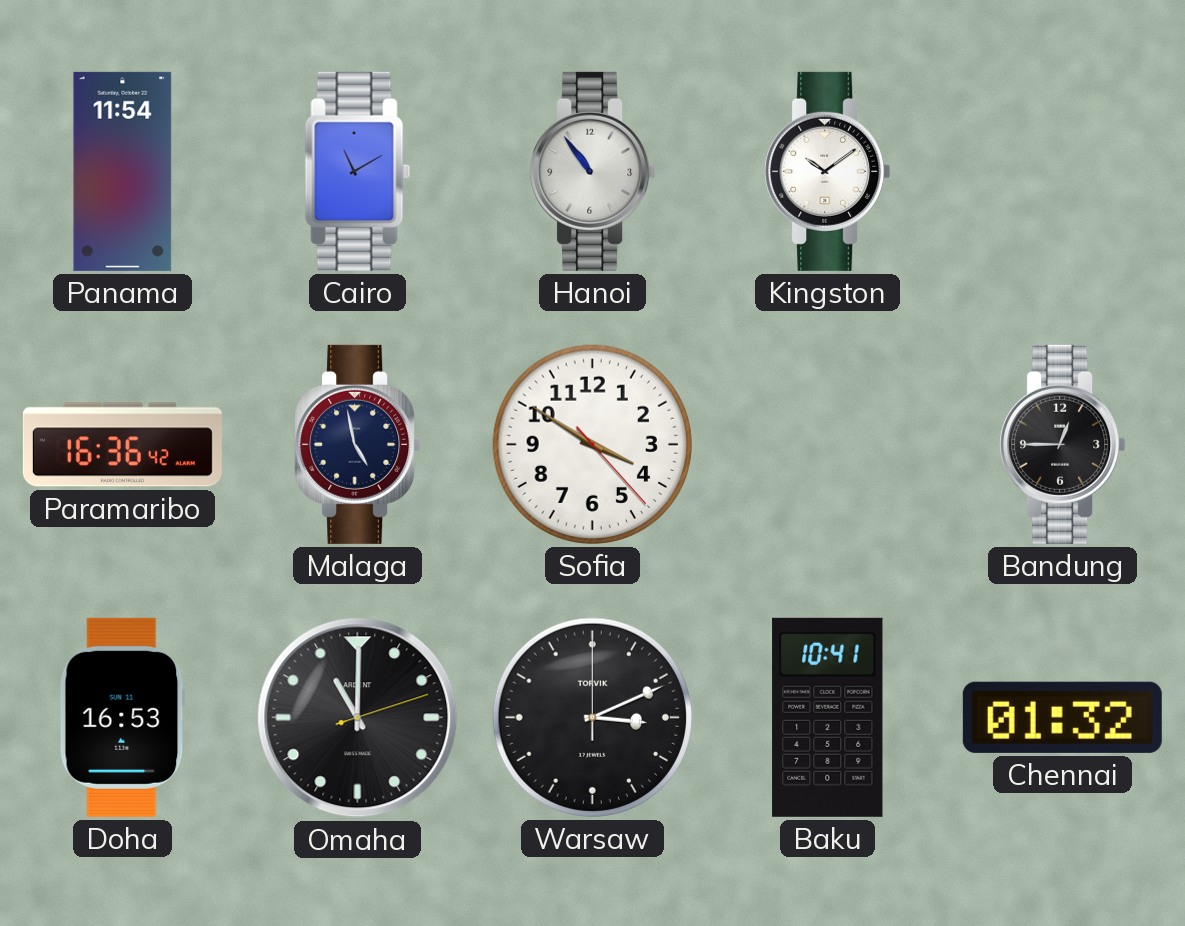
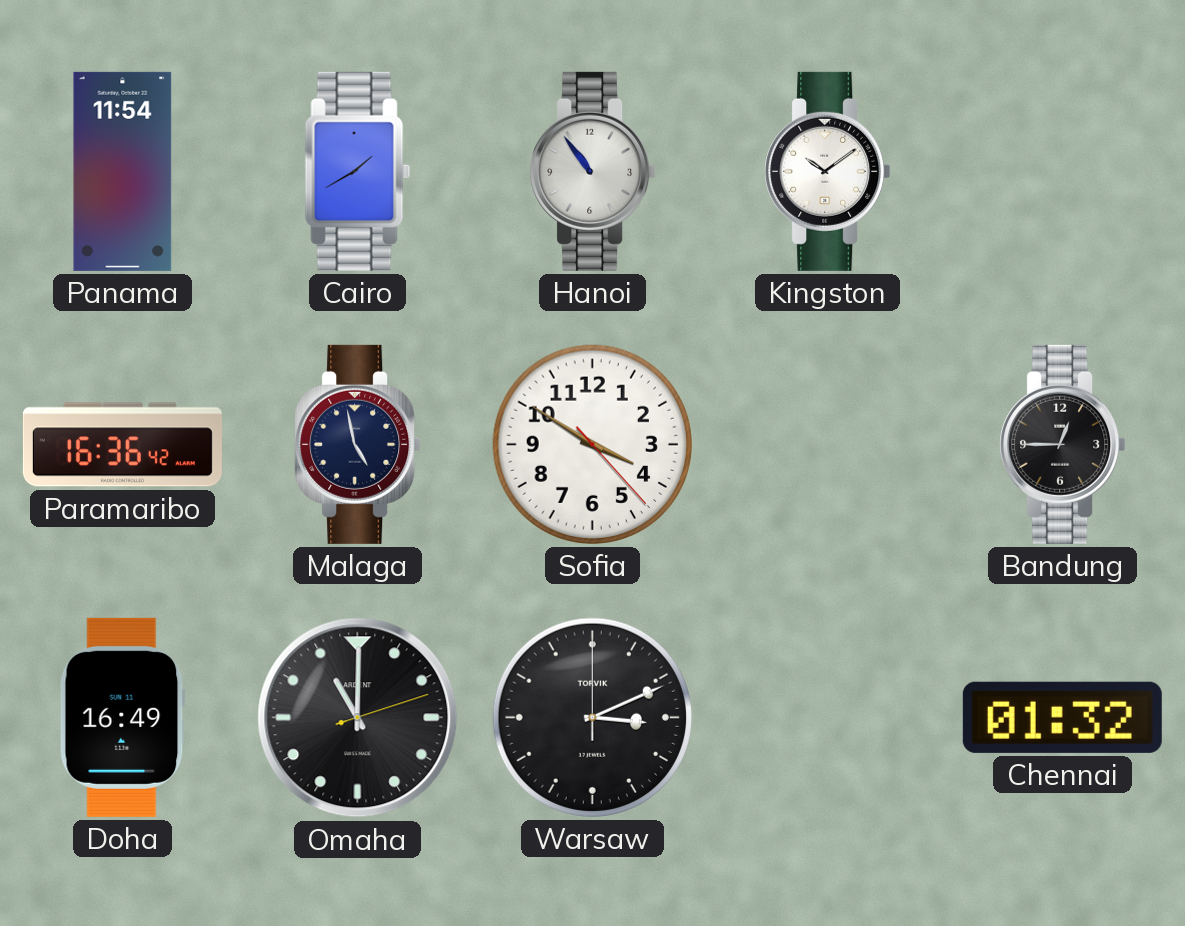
Cairo: 11:10 -> 1:40 (358, 171)
Doha: 16:53 -> 16:49 (122, 717)
Baku: 10:41 -> none (828, 717)
